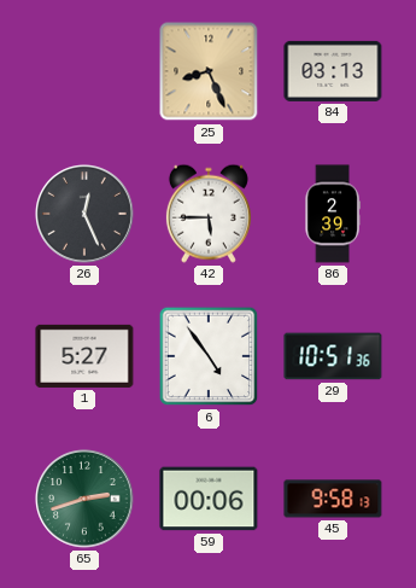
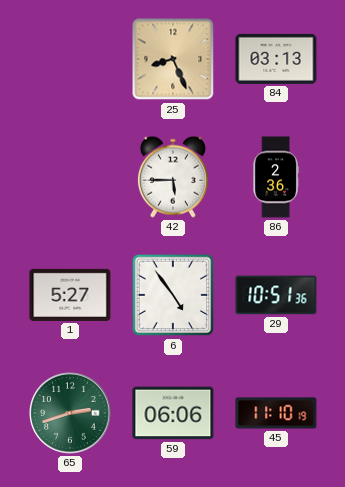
26: 12:26 -> none (86, 215)
86: 2:39 -> 2:36 (276, 177)
59: 00:06 -> 06:06 (173, 413)
45: 9:58 -> 11:10 (276, 413)
